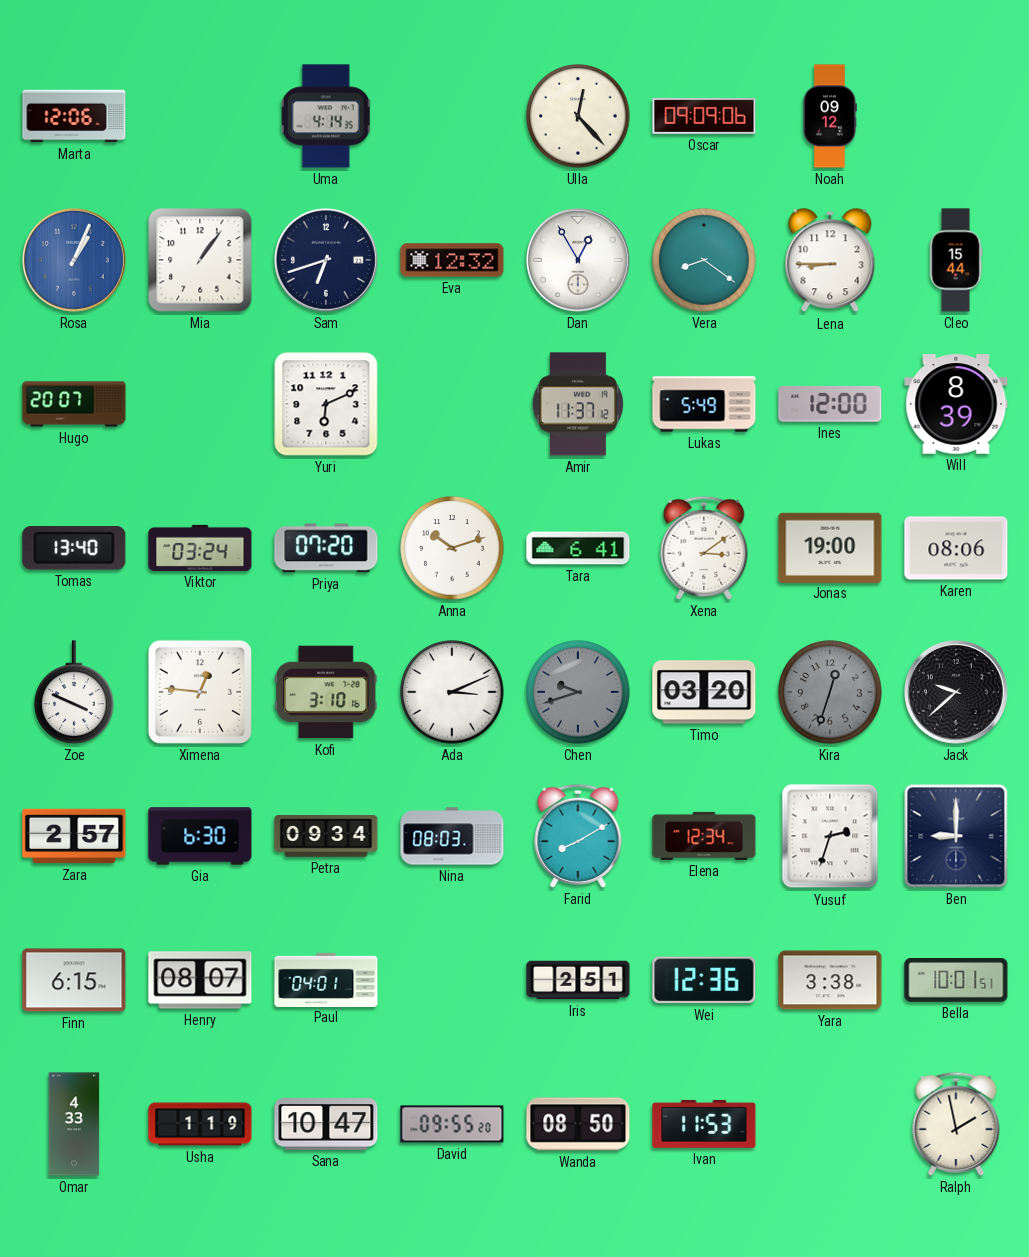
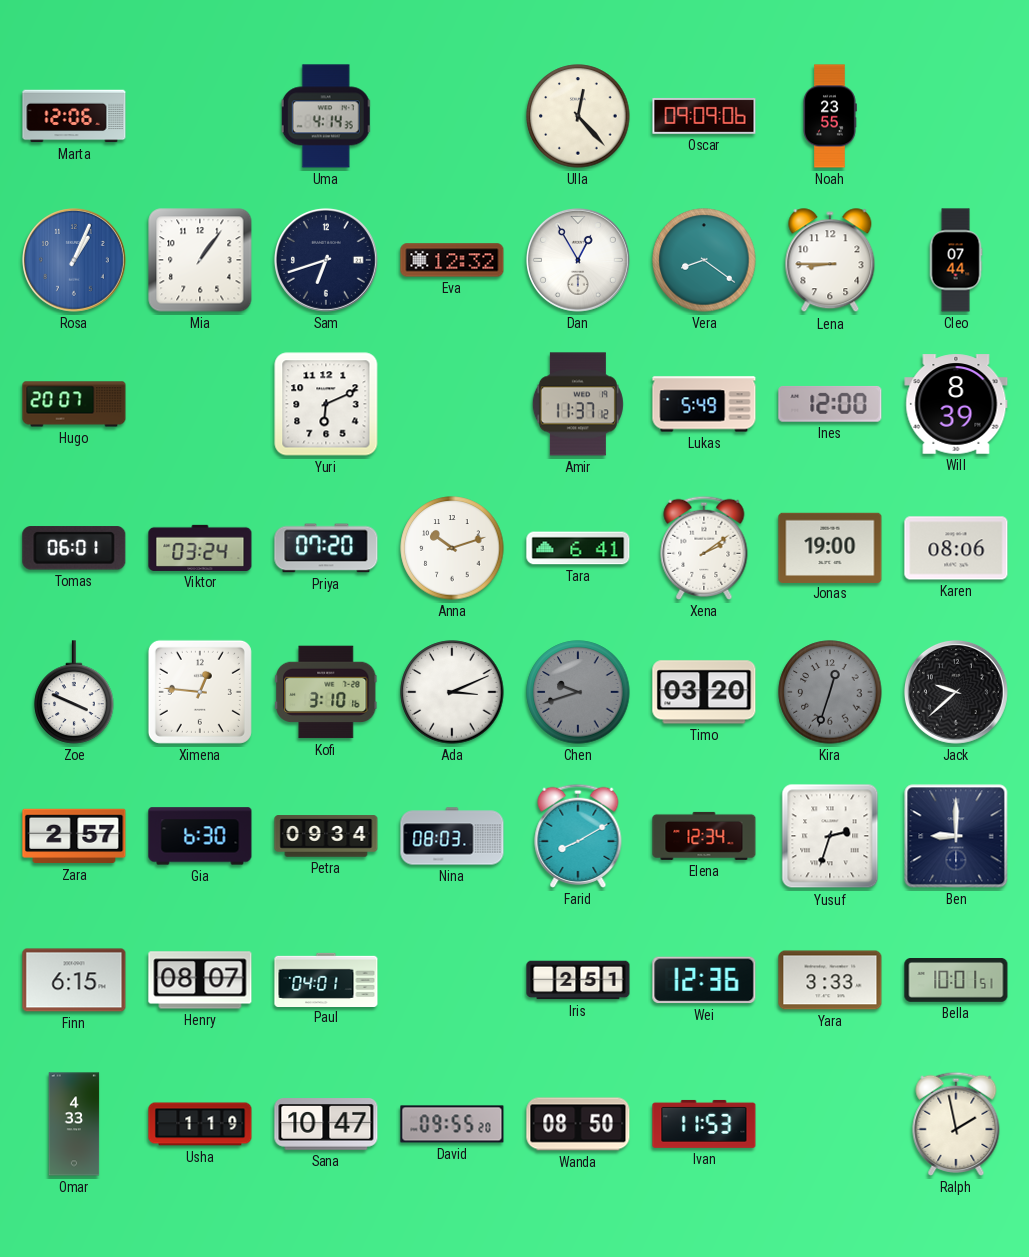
Noah: 09:12 -> 23:55 (830, 116)
Cleo: 15:44 -> 07:44 (956, 260)
Tomas: 13:40 -> 06:01 (74, 548)
Xena: 3:09 -> 2:09 (704, 548)
Yara: 3:38 -> 3:33 (830, 980)
